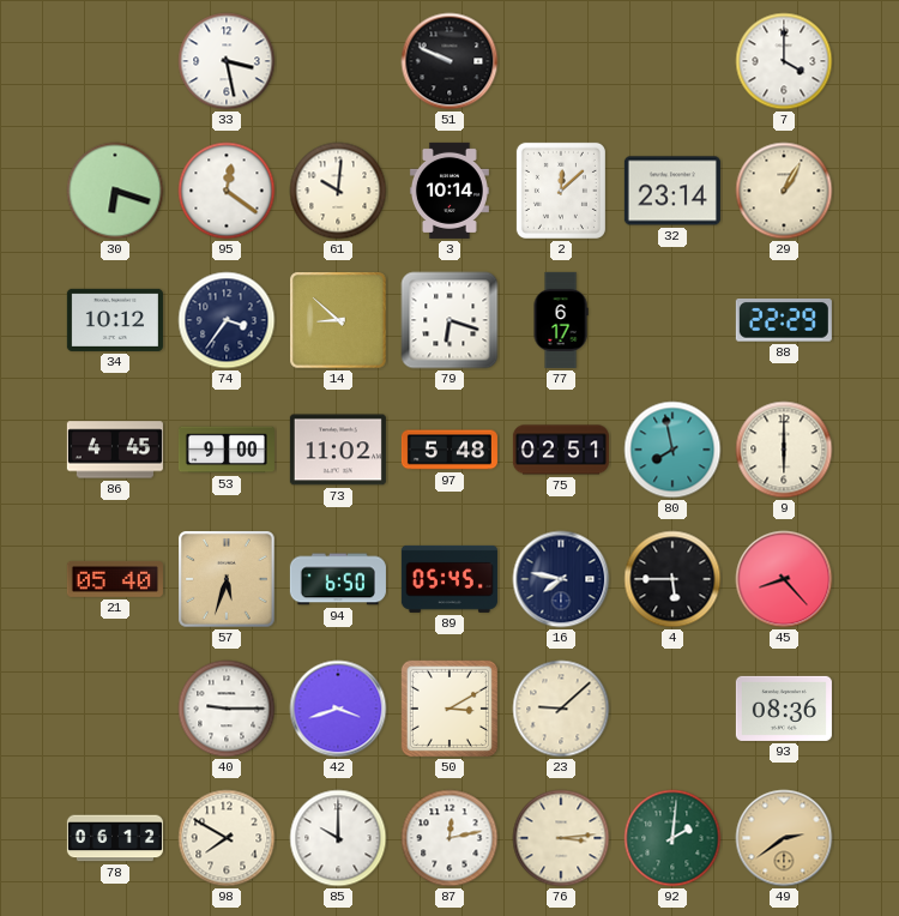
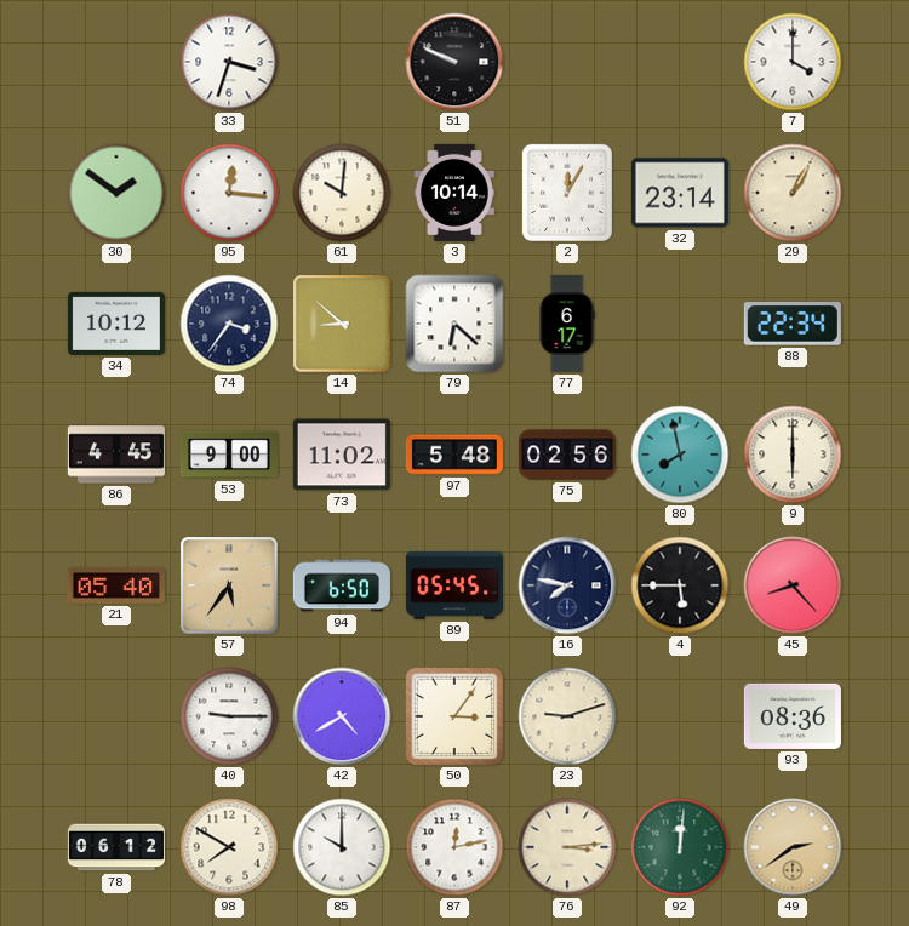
33: 3:28 -> 3:33 (229, 62)
30: 6:18 -> 1:51 (116, 193)
95: 12:21 -> 12:16 (229, 193)
2: 12:08 -> 12:05 (567, 193)
79: 6:18 -> 6:22 (454, 324)
88: 22:29 -> 22:34 (793, 324)
75: 02:51 -> 02:56 (567, 455)
57: 5:33 -> 5:36 (229, 585)
42: 3:42 -> 4:40 (342, 716)
50: 3:10 -> 3:06 (454, 716)
23: 9:08 -> 9:12 (567, 716)
92: 2:01 -> 12:01 (680, 847)
